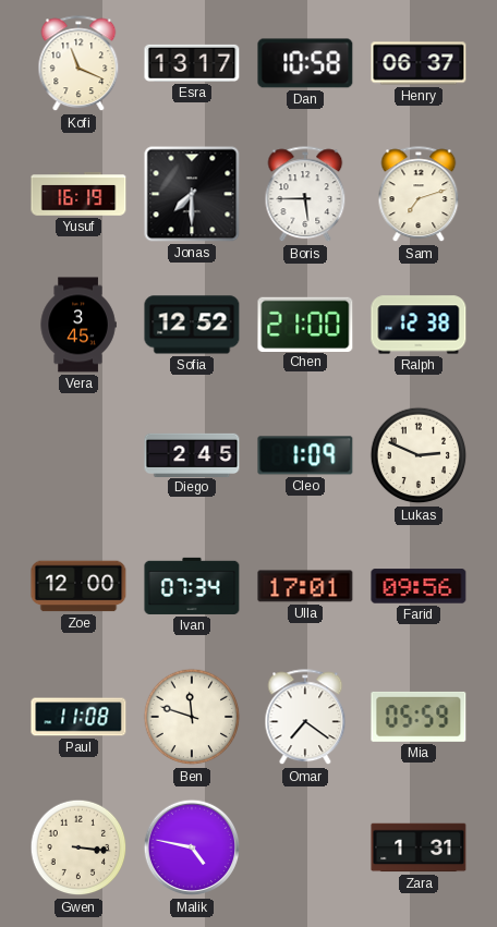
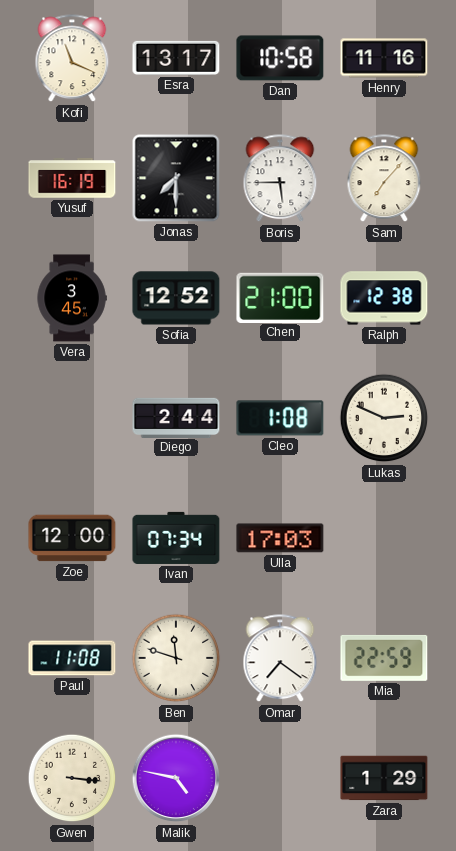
Henry: 06:37 -> 11:16 (384, 58)
Sam: 7:12 -> 7:07 (384, 179)
Diego: 2:45 -> 2:44 (176, 417)
Cleo: 1:09 -> 1:08 (280, 418)
Ulla: 17:01 -> 17:03 (280, 538)
Farid: 09:56 -> none (419, 586)
Mia: 05:59 -> 22:59 (384, 658)
Zara: 1:31 -> 1:29 (384, 778)
